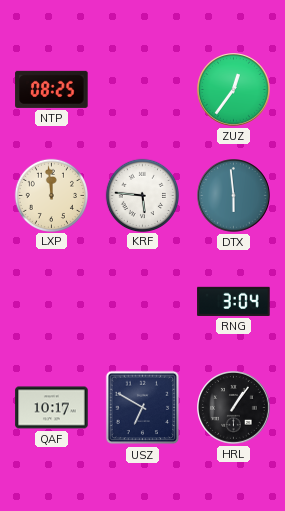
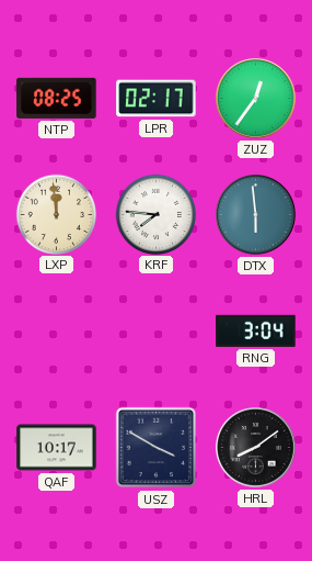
LPR: none -> 02:17 (157, 99)
KRF: 5:46 -> 7:46 (155, 214)
USZ: 6:50 -> 3:50 (157, 448)
HRL: 1:06 -> 8:09 (256, 448)
